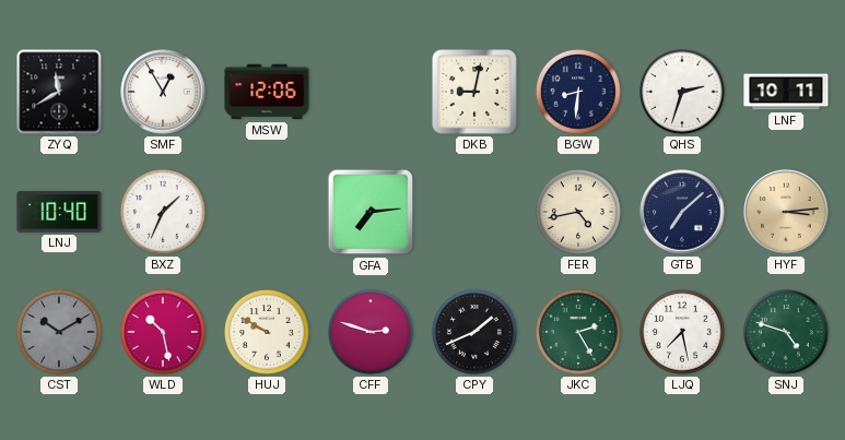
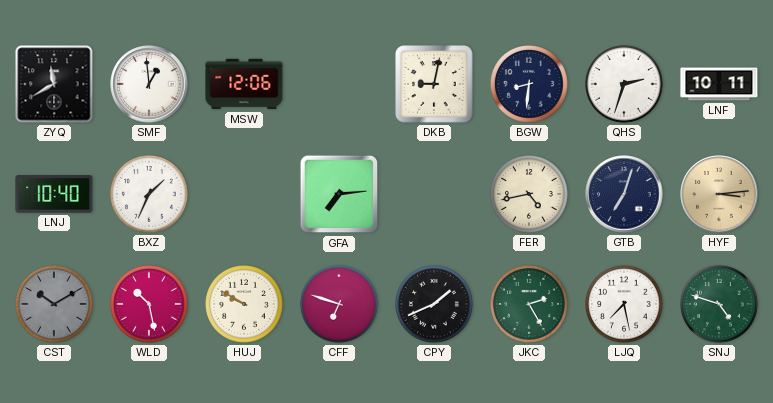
SMF: 12:55 -> 12:59 (149, 84)
GTB: 7:08 -> 7:03 (624, 194)
CFF: 2:48 -> 6:48 (340, 305)
